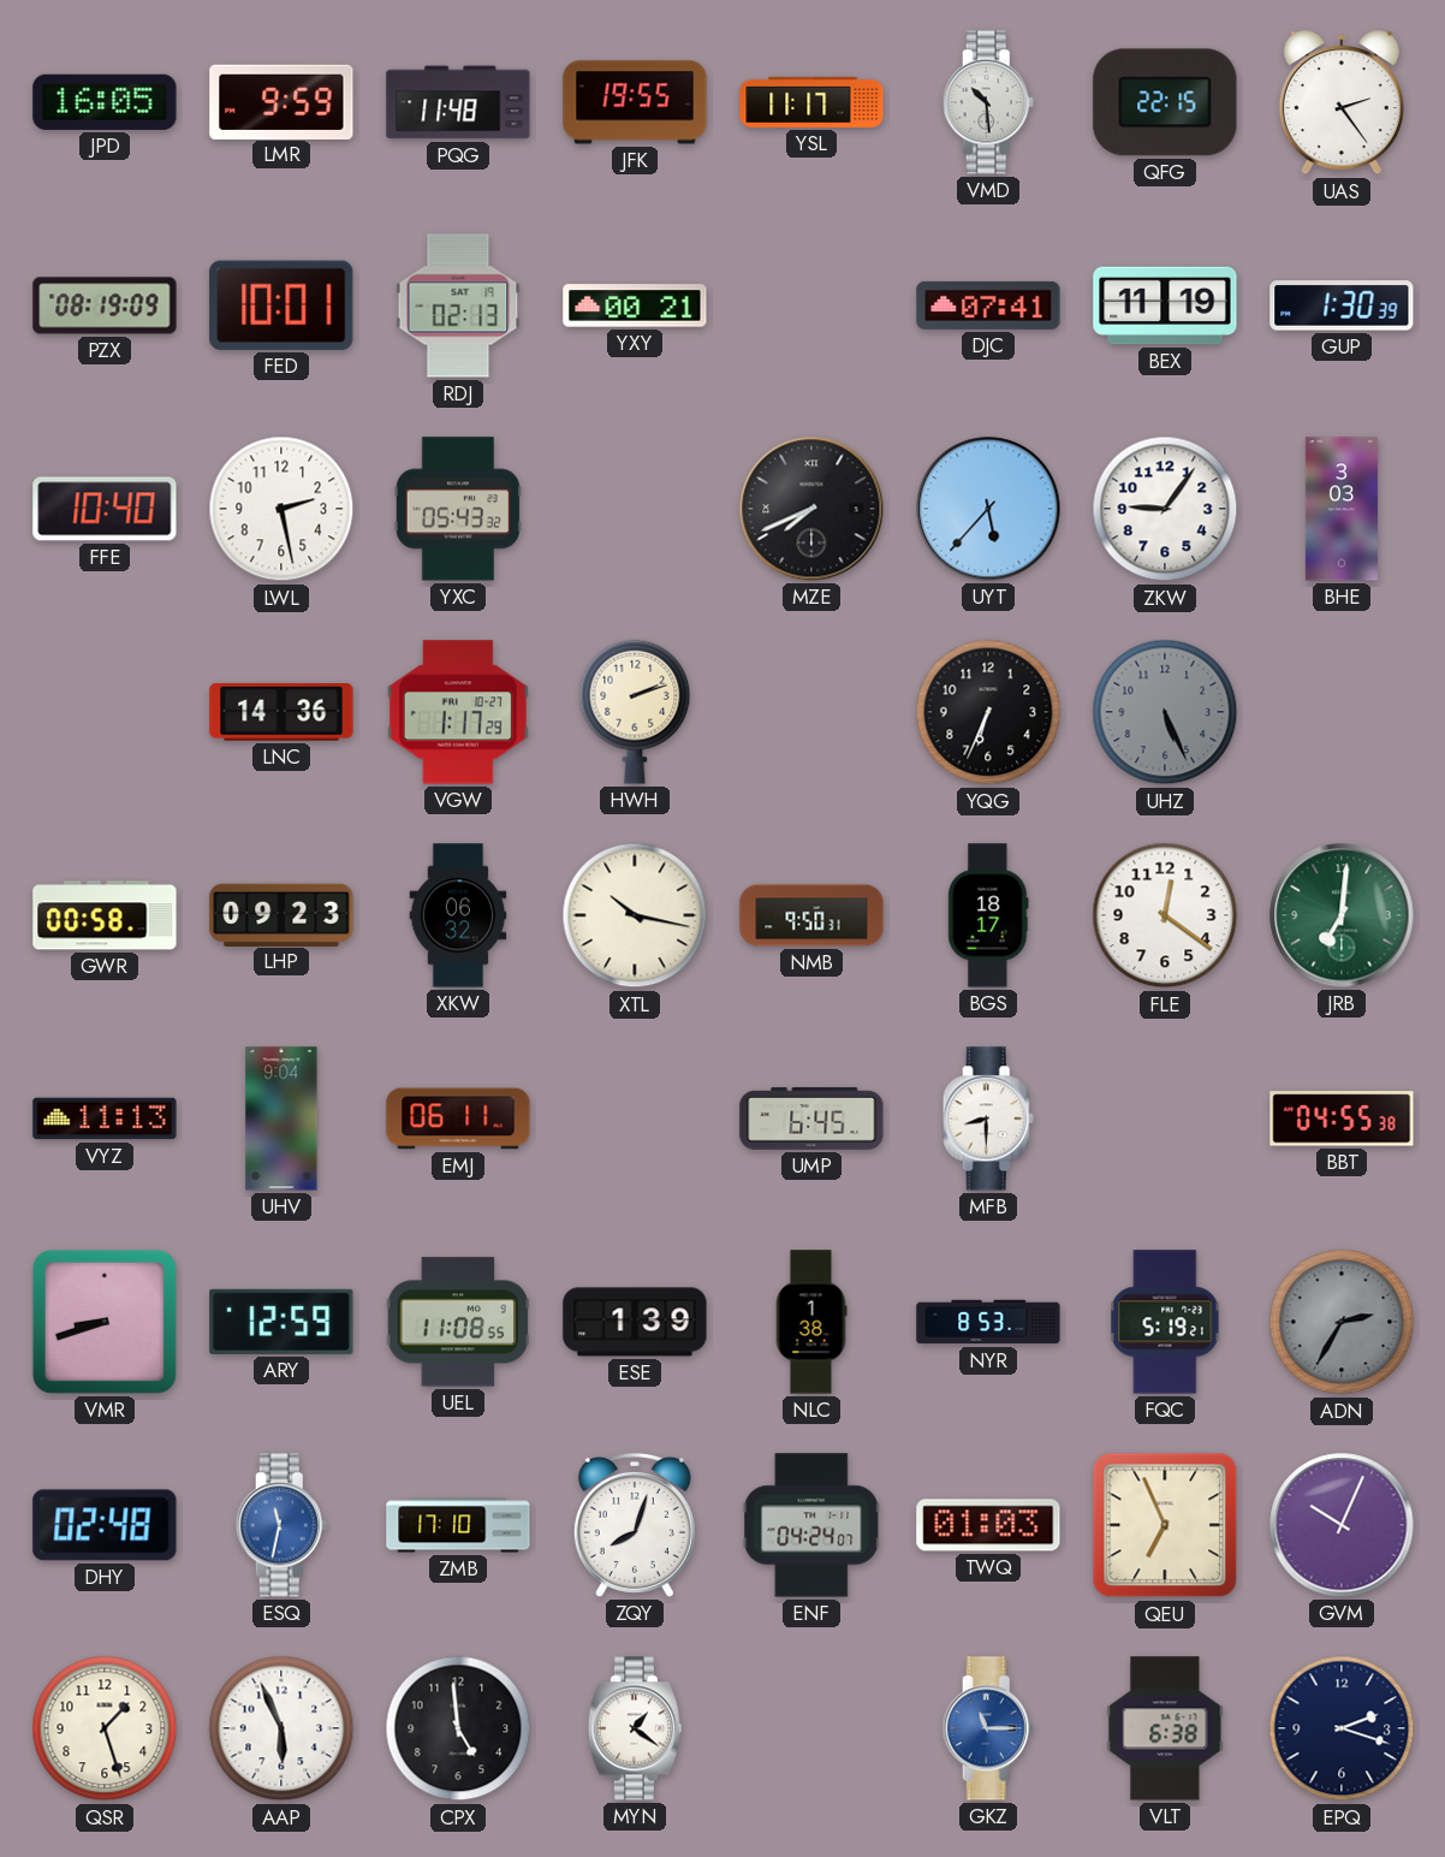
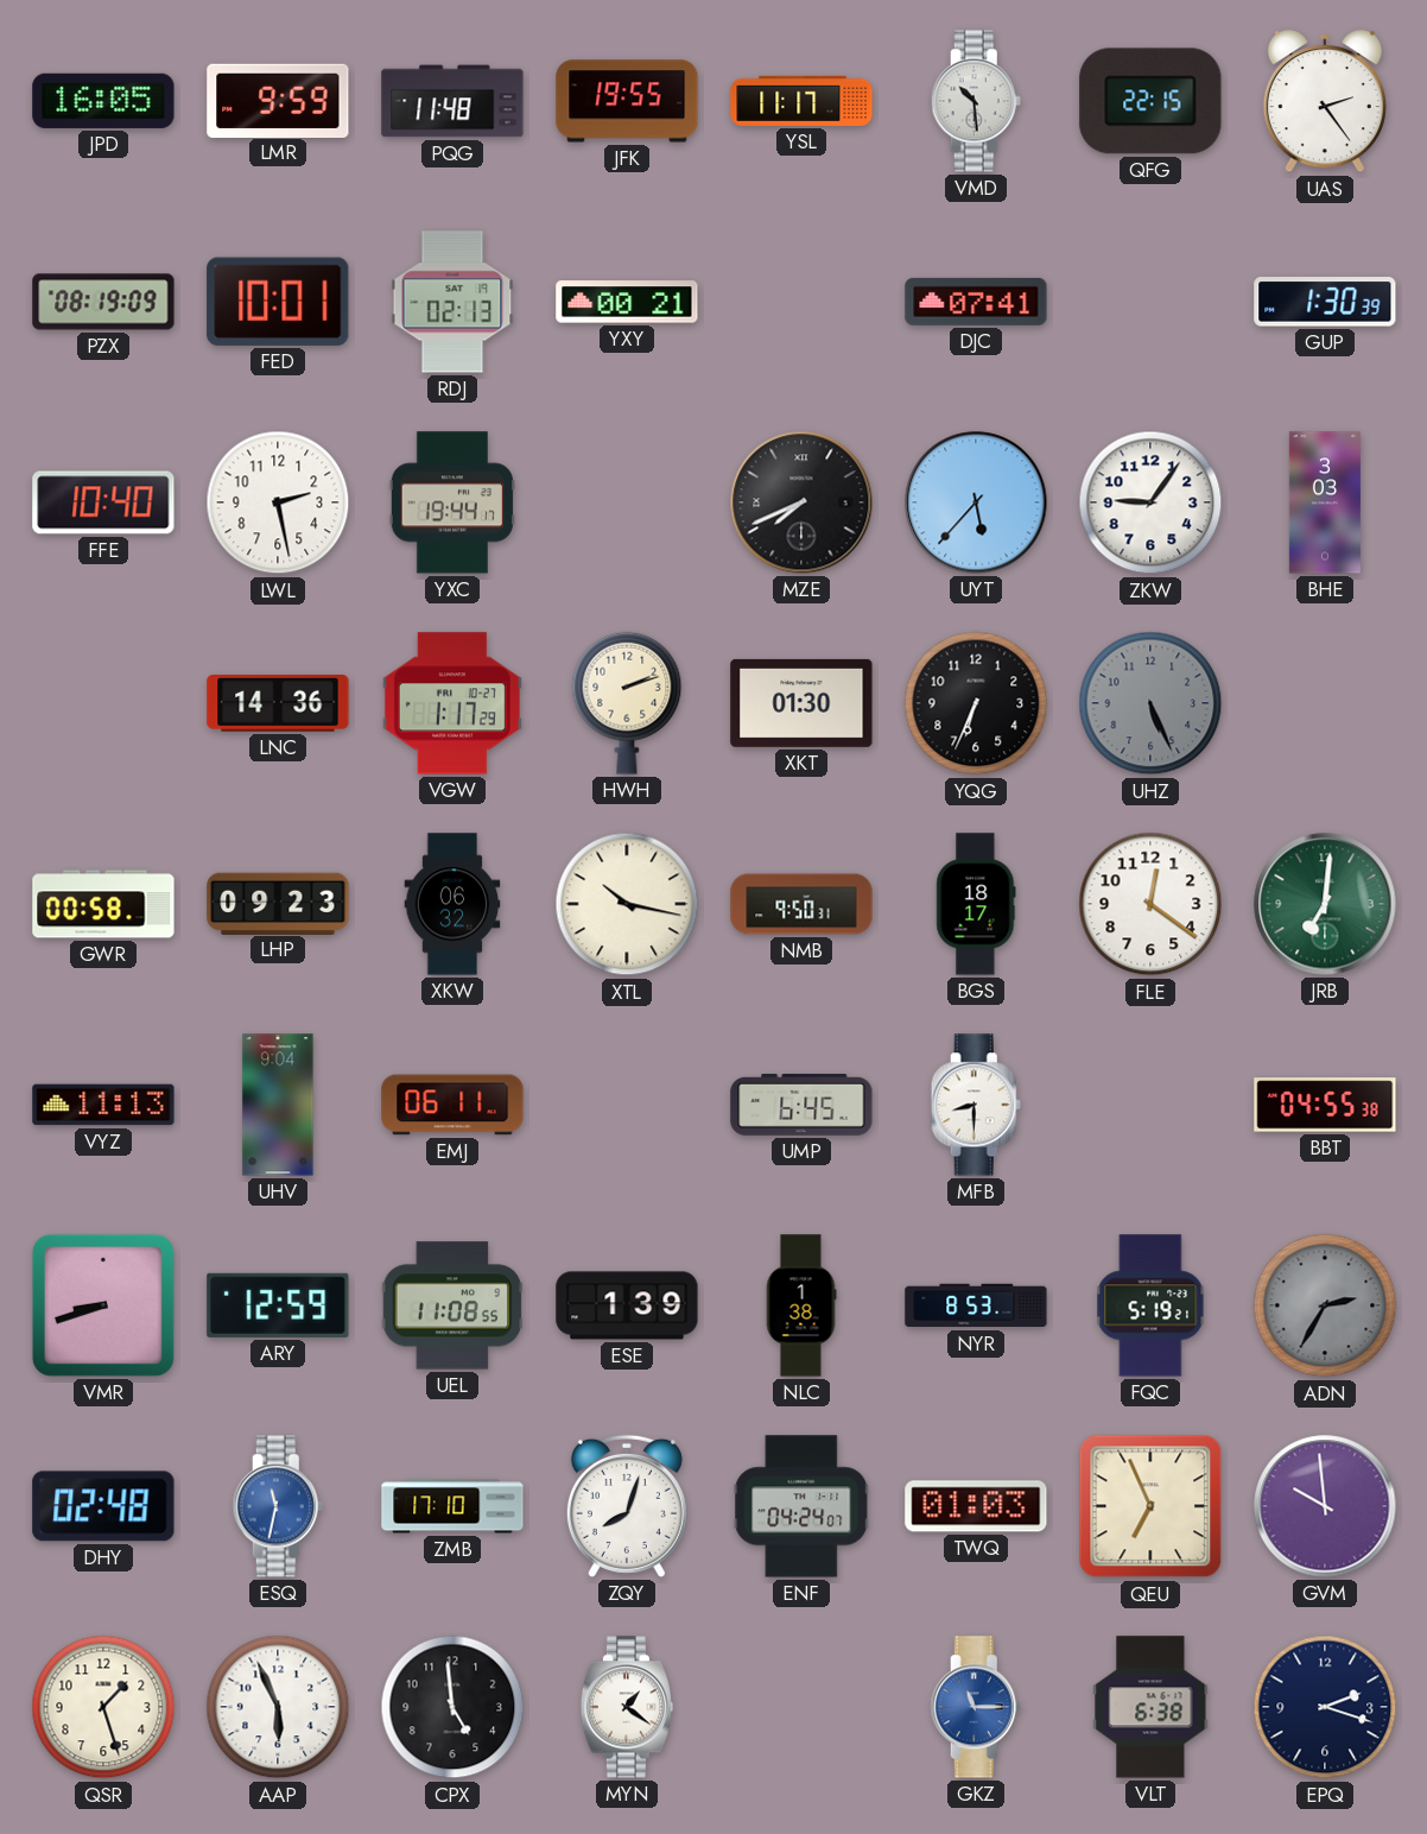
BEX: 11:19 -> none (1165, 305)
YXC: 05:43 -> 19:44 (452, 502)
XKT: none -> 01:30 (801, 703)
GVM: 10:04 -> 9:59 (1325, 1506)
